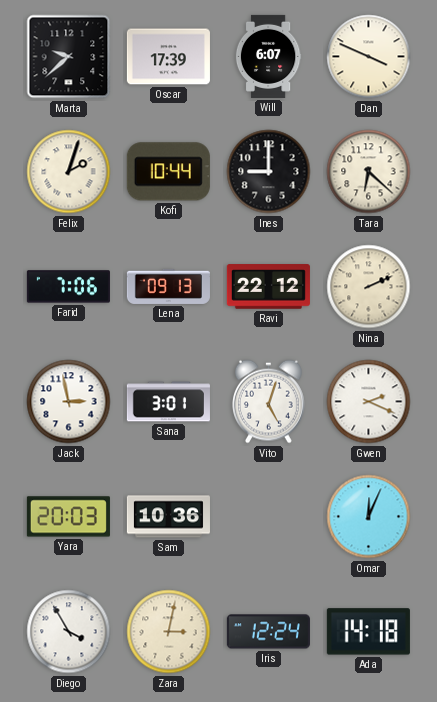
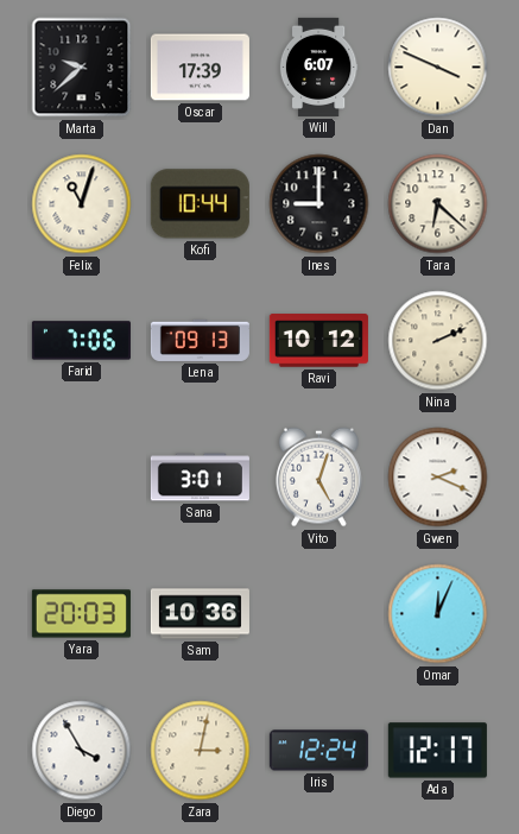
Felix: 2:03 -> 11:03 (82, 204)
Ravi: 22:12 -> 10:12 (318, 341)
Jack: 2:58 -> none (69, 402)
Ada: 14:18 -> 12:17 (437, 751)
